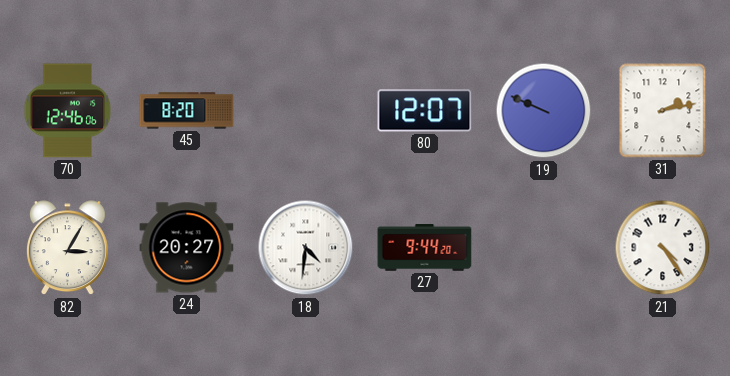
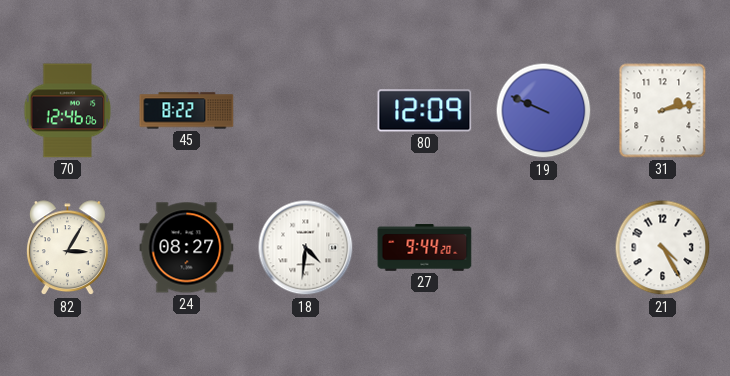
45: 8:20 -> 8:22 (187, 111)
80: 12:07 -> 12:09 (425, 111)
24: 20:27 -> 08:27 (187, 248)
21: 4:24 -> 4:25 (663, 248)
